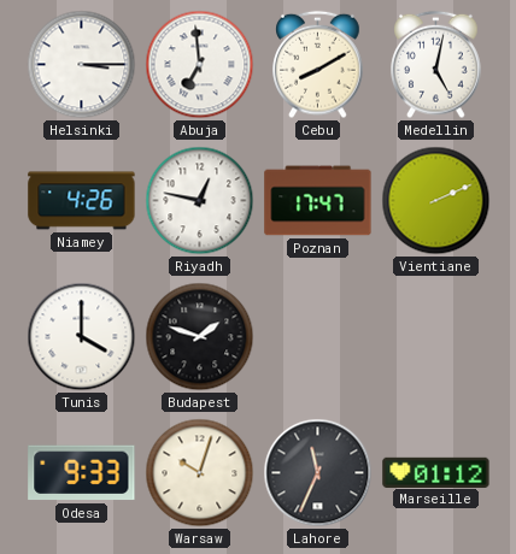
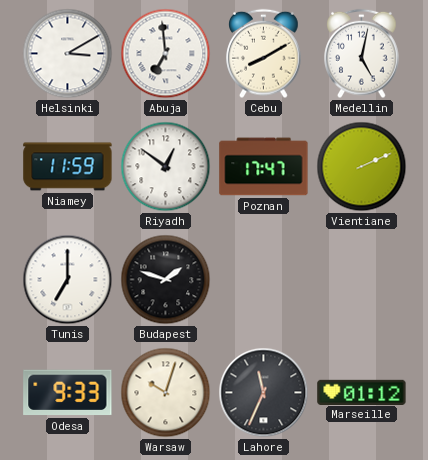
Helsinki: 3:15 -> 3:10 (68, 54)
Niamey: 4:26 -> 11:59 (68, 167)
Riyadh: 12:47 -> 12:51 (166, 167)
Tunis: 4:00 -> 7:00 (68, 280)
